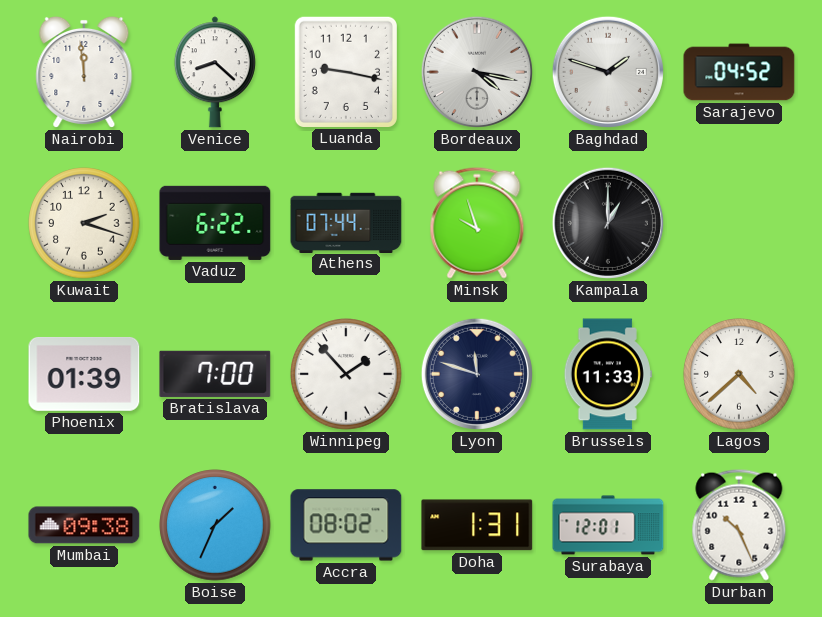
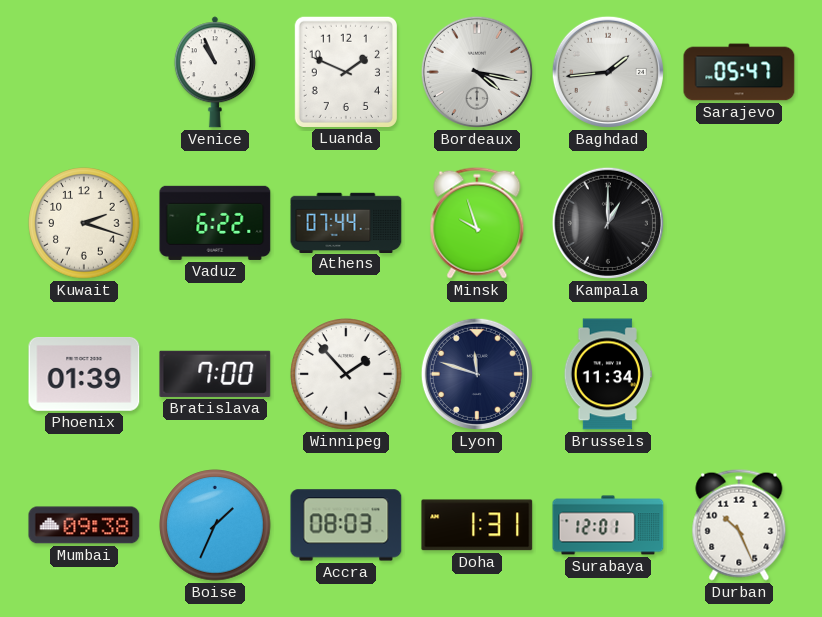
Nairobi: 11:59 -> none (84, 72)
Venice: 8:22 -> 10:56 (215, 72)
Luanda: 9:17 -> 1:49 (346, 71)
Baghdad: 1:48 -> 1:44 (608, 72)
Sarajevo: 04:52 -> 05:47 (739, 72)
Brussels: 11:33 -> 11:34 (608, 374)
Lagos: 4:38 -> none (739, 374)
Accra: 08:02 -> 08:03 (346, 525)
